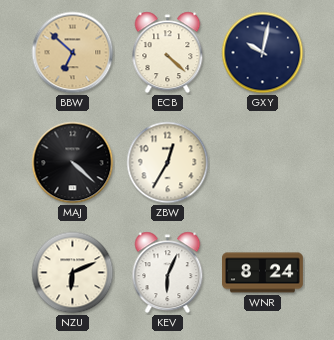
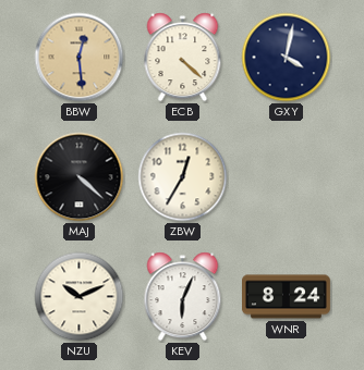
BBW: 6:52 -> 12:29 (80, 58)
GXY: 10:02 -> 4:02 (287, 58)
NZU: 6:11 -> 10:11 (80, 297)
